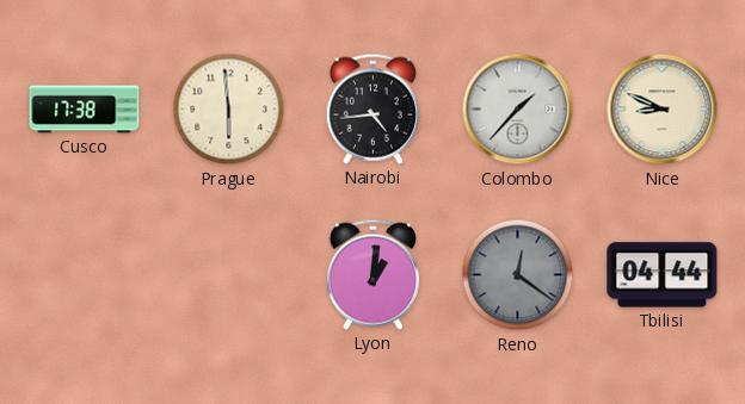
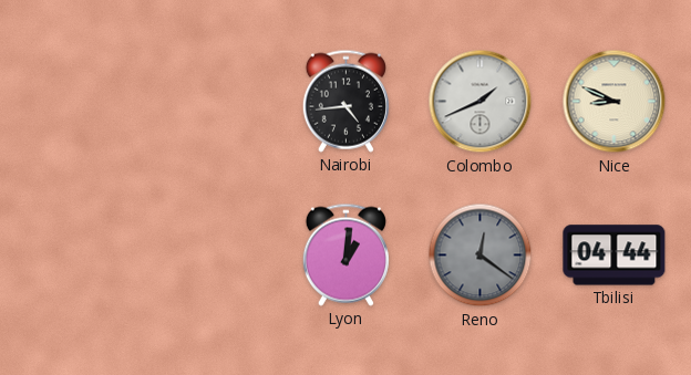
Cusco: 17:38 -> none (85, 110)
Prague: 5:59 -> none (229, 110)
Colombo: 1:37 -> 1:41 (481, 102)
